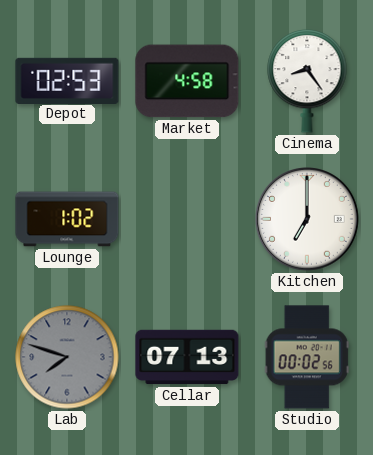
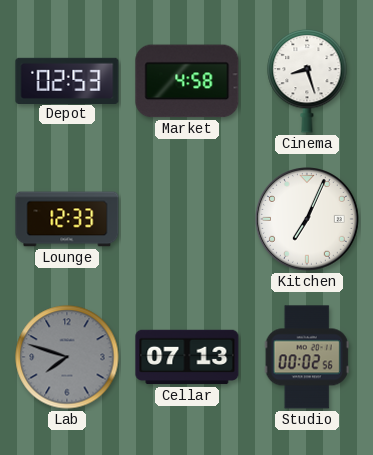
Cinema: 8:24 -> 8:27 (307, 81)
Lounge: 1:02 -> 12:33 (67, 219)
Kitchen: 7:00 -> 7:04 (308, 220)
